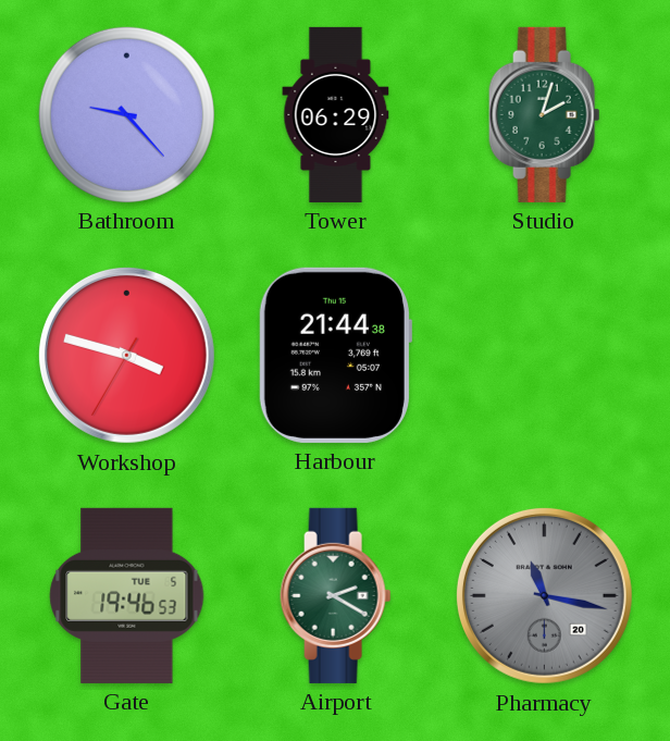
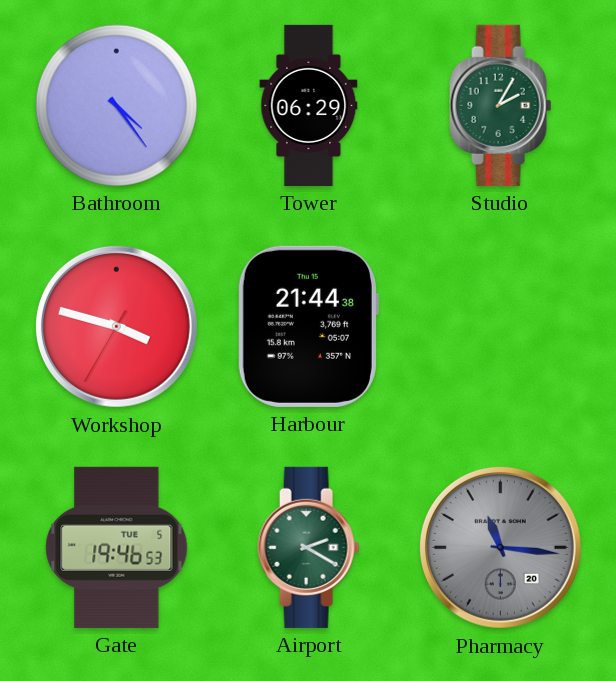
Bathroom: 9:23 -> 4:24 (116, 105)
Studio: 2:03 -> 2:05 (501, 105)
Pharmacy: 11:17 -> 11:16 (500, 547)
